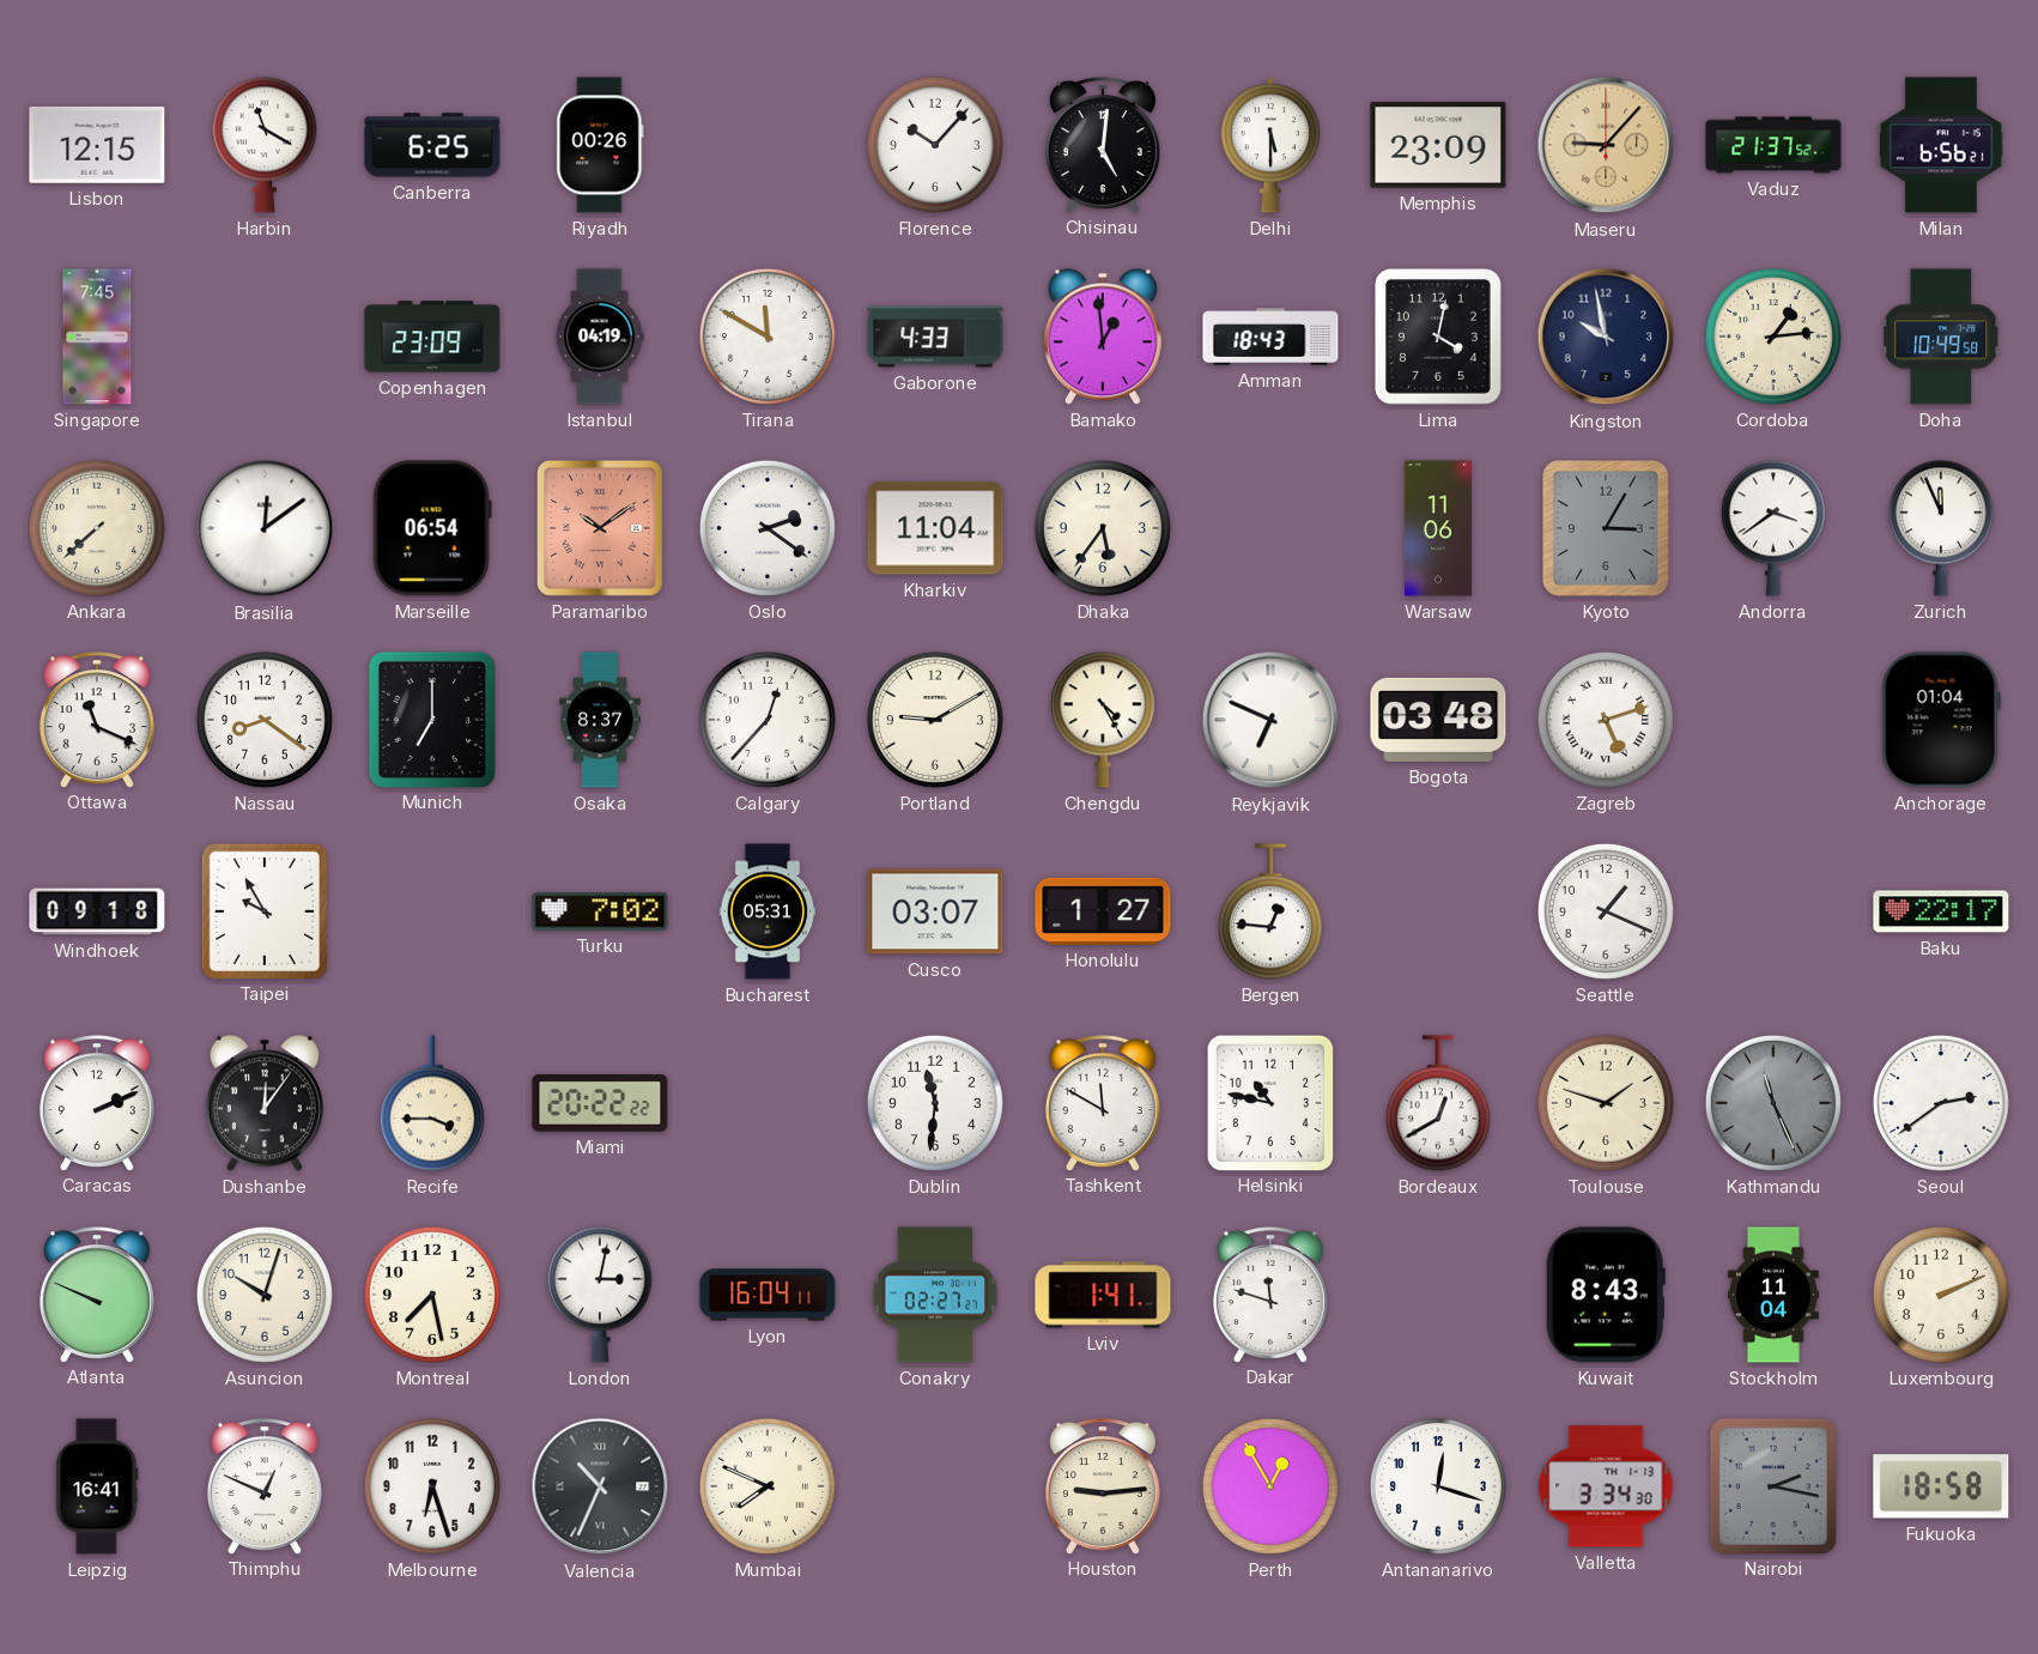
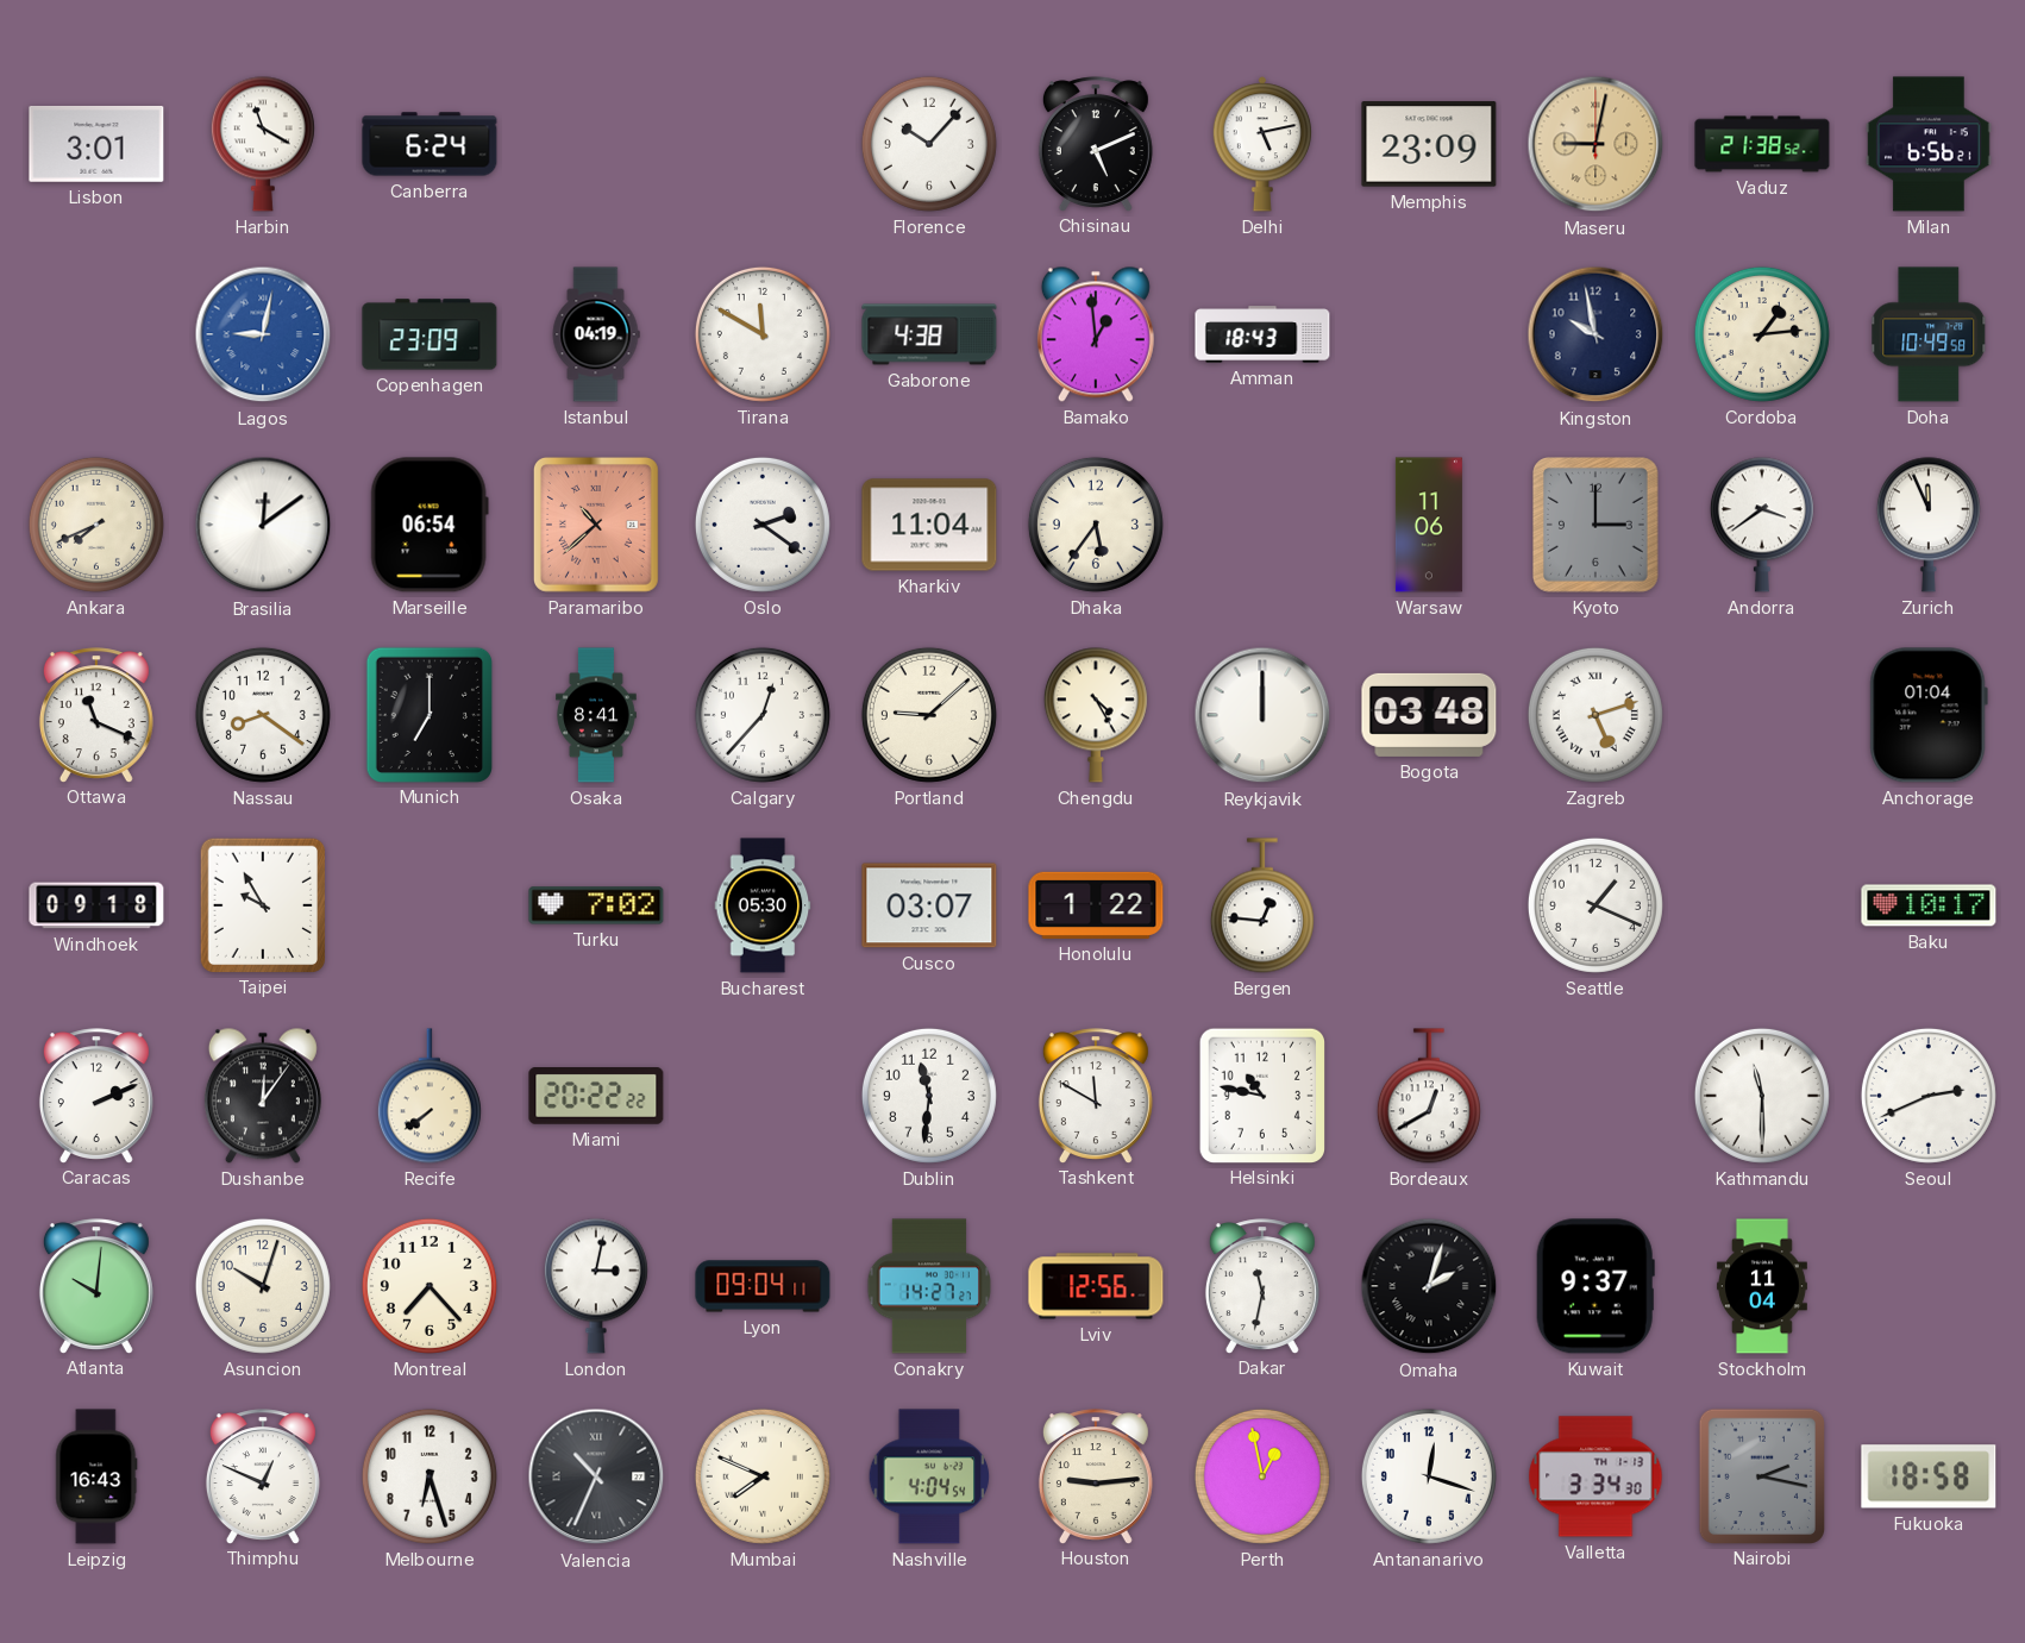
Lisbon: 12:15 -> 3:01 (96, 144)
Canberra: 6:25 -> 6:24 (430, 144)
Riyadh: 00:26 -> none (600, 145)
Chisinau: 5:01 -> 5:11 (1096, 144)
Delhi: 5:30 -> 5:13 (1261, 144)
Maseru: 9:07 -> 9:02 (1595, 144)
Vaduz: 21:37 -> 21:38 (1762, 144)
Singapore: 7:45 -> none (97, 337)
Lagos: none -> 9:02 (263, 334)
Gaborone: 4:33 -> 4:38 (929, 334)
Lima: 4:02 -> none (1439, 338)
Ankara: 7:38 -> 7:41 (96, 525)
Paramaribo: 10:09 -> 10:38 (596, 525)
Kyoto: 3:05 -> 3:00 (1597, 526)
Osaka: 8:37 -> 8:41 (596, 715)
Portland: 9:10 -> 9:08 (929, 715)
Reykjavik: 6:49 -> 12:00 (1262, 715)
Bucharest: 05:31 -> 05:30 (763, 905)
Honolulu: 1:27 -> 1:22 (1096, 905)
Baku: 22:17 -> 10:17 (1929, 905)
Recife: 3:45 -> 7:39 (430, 1096)
Toulouse: 1:48 -> none (1606, 1103)
Kathmandu: 11:26 -> 11:30 (1762, 1096)
Kathmandu dial: grey -> white (1762, 1096)
Seoul: 2:39 -> 2:41 (1929, 1096)
Atlanta: 9:49 -> 10:01 (96, 1286)
Montreal: 7:28 -> 7:23 (430, 1286)
Lyon: 16:04 -> 09:04 (763, 1286)
Conakry: 02:27 -> 14:27 (929, 1286)
Lviv: 1:41 -> 12:56 (1096, 1286)
Dakar: 11:48 -> 11:32 (1262, 1286)
Omaha: none -> 2:03 (1429, 1286)
Kuwait: 8:43 -> 9:37 (1595, 1286)
Luxembourg: 2:11 -> none (1941, 1295)
Leipzig: 16:41 -> 16:43 (96, 1476)
Nashville: none -> 4:04 (929, 1476)
Perth: 12:55 -> 12:58 (1262, 1476)
